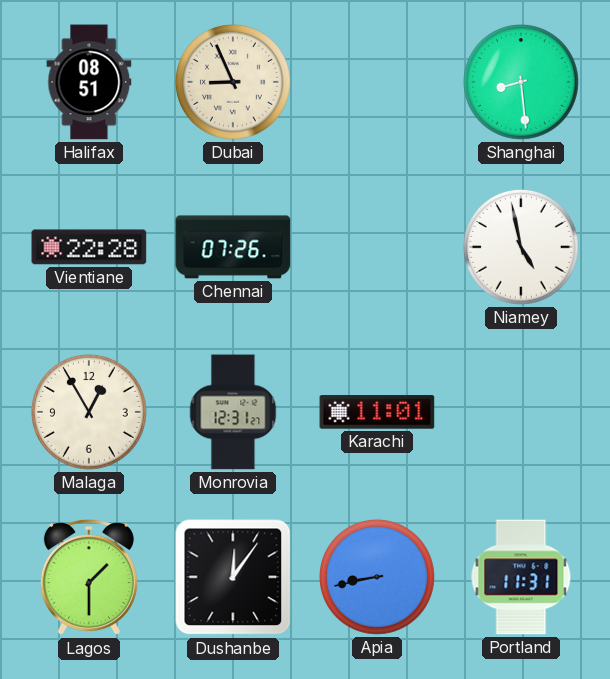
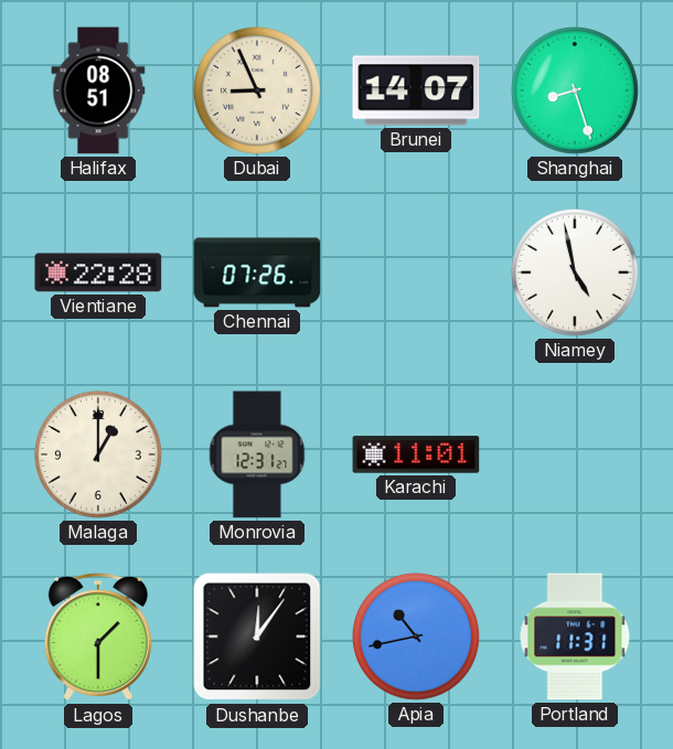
Brunei: none -> 14:07 (416, 90)
Shanghai: 8:29 -> 8:27 (575, 90)
Malaga: 12:55 -> 1:00 (98, 454)
Apia: 8:43 -> 10:43 (416, 636)
